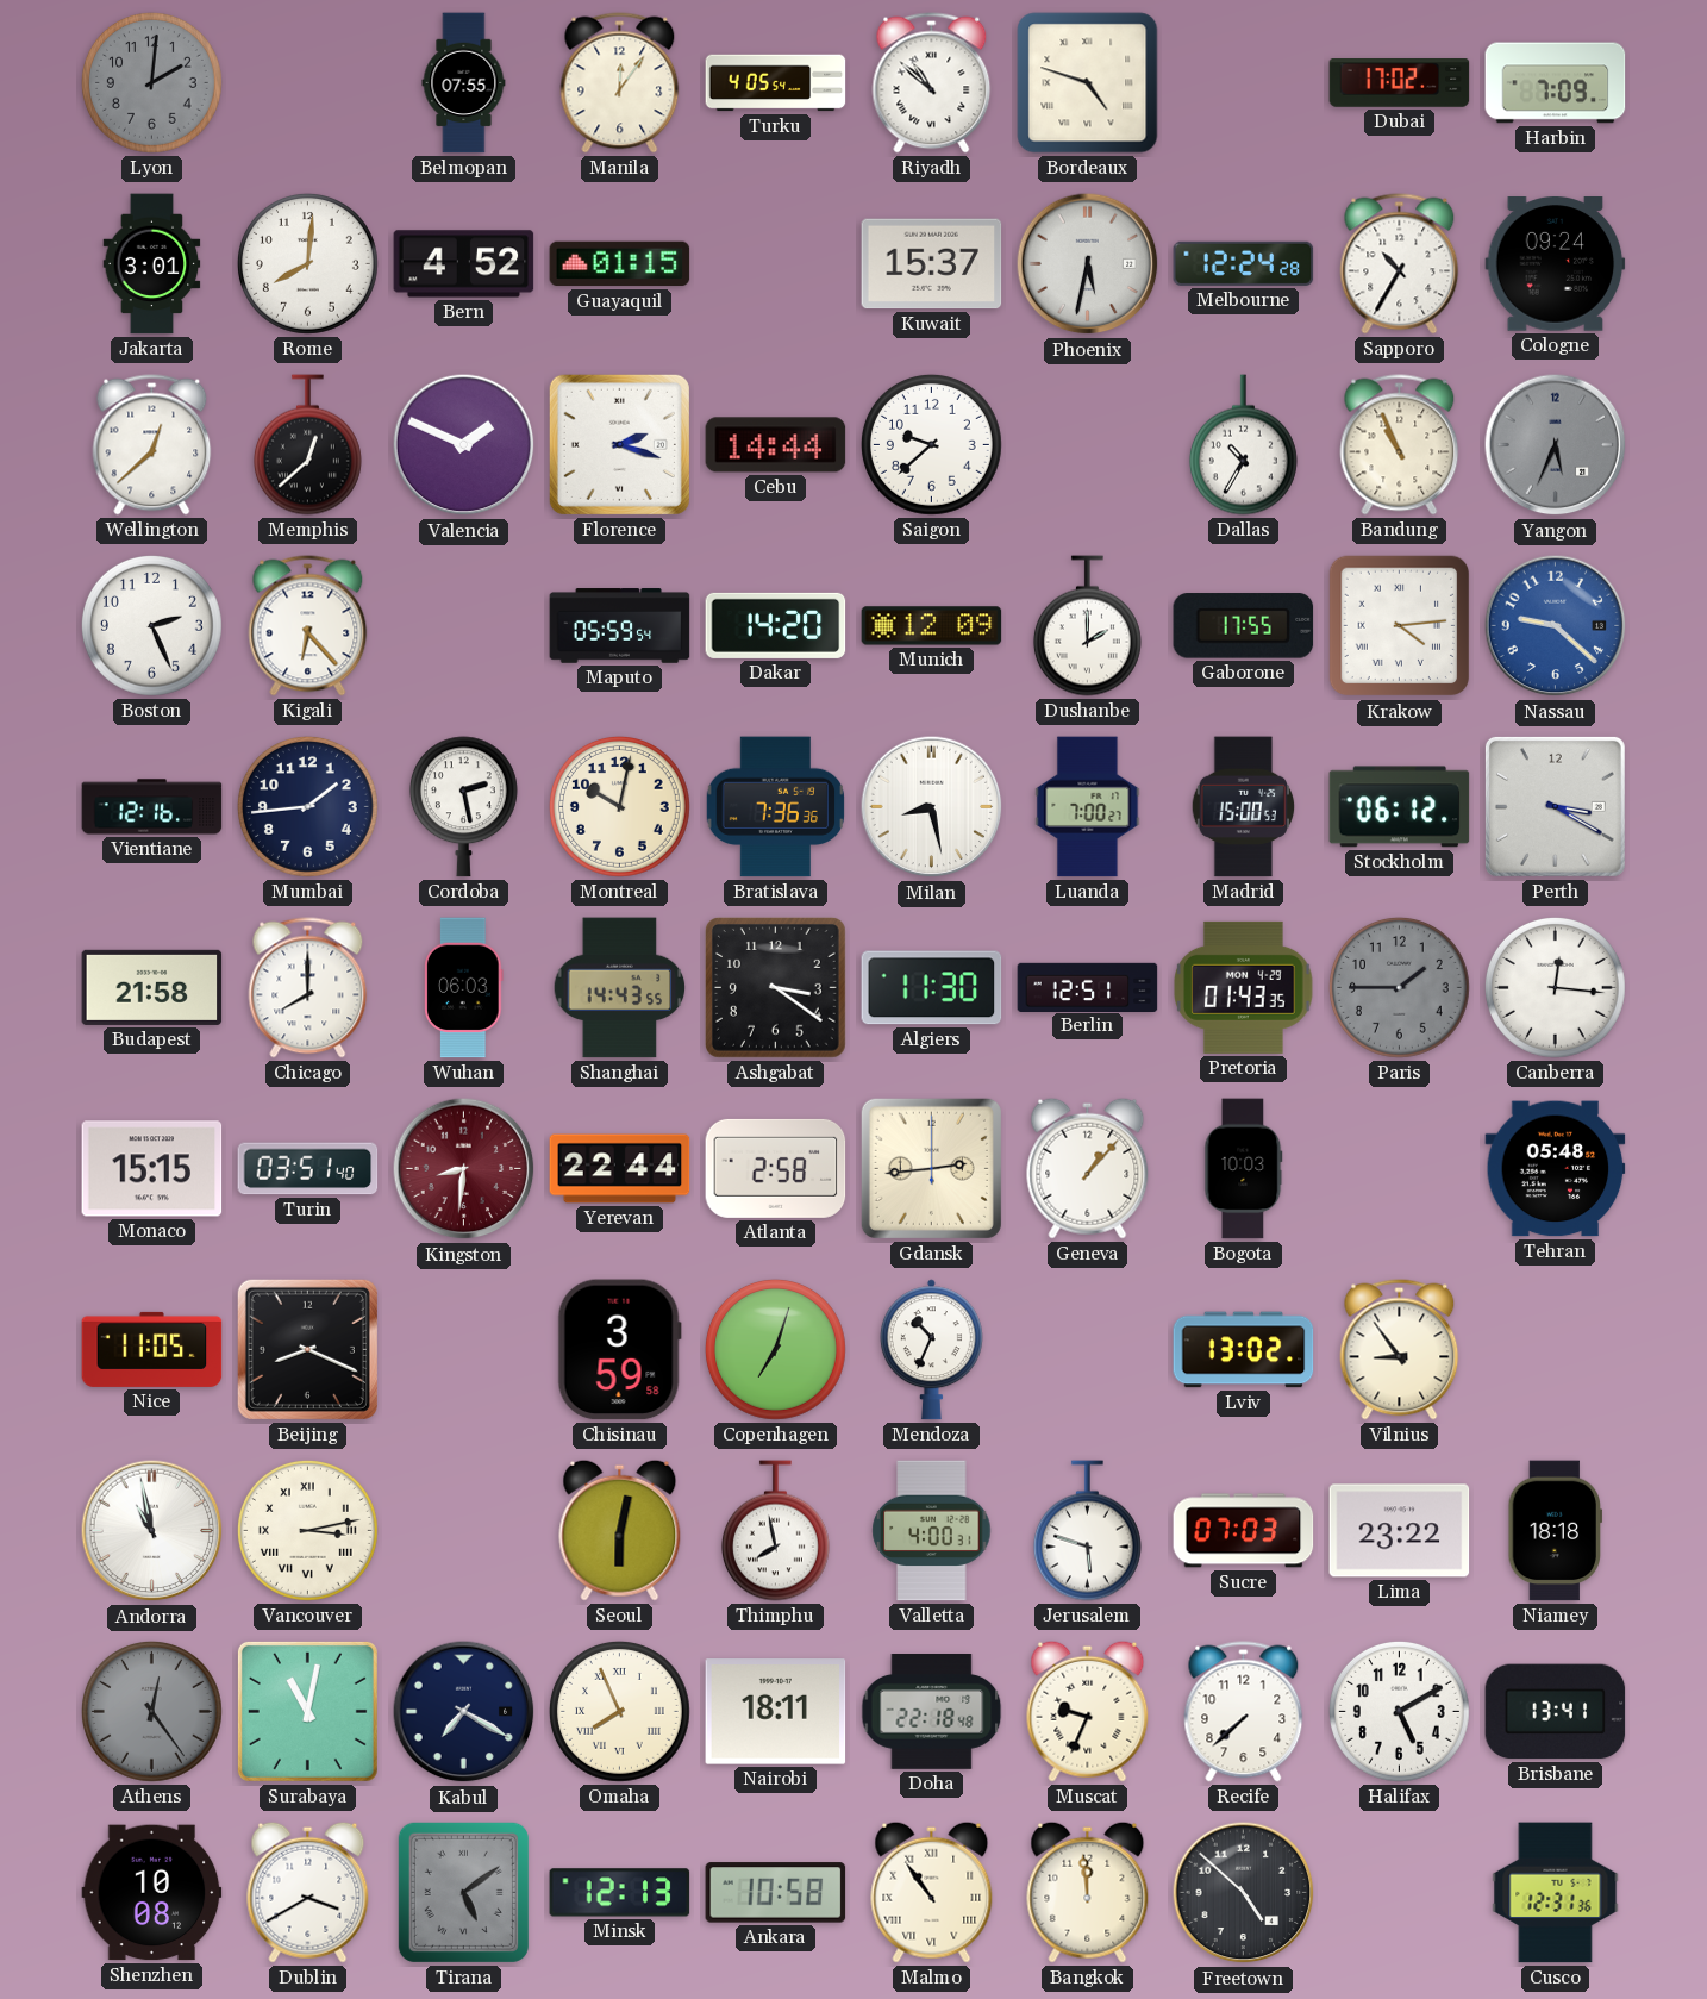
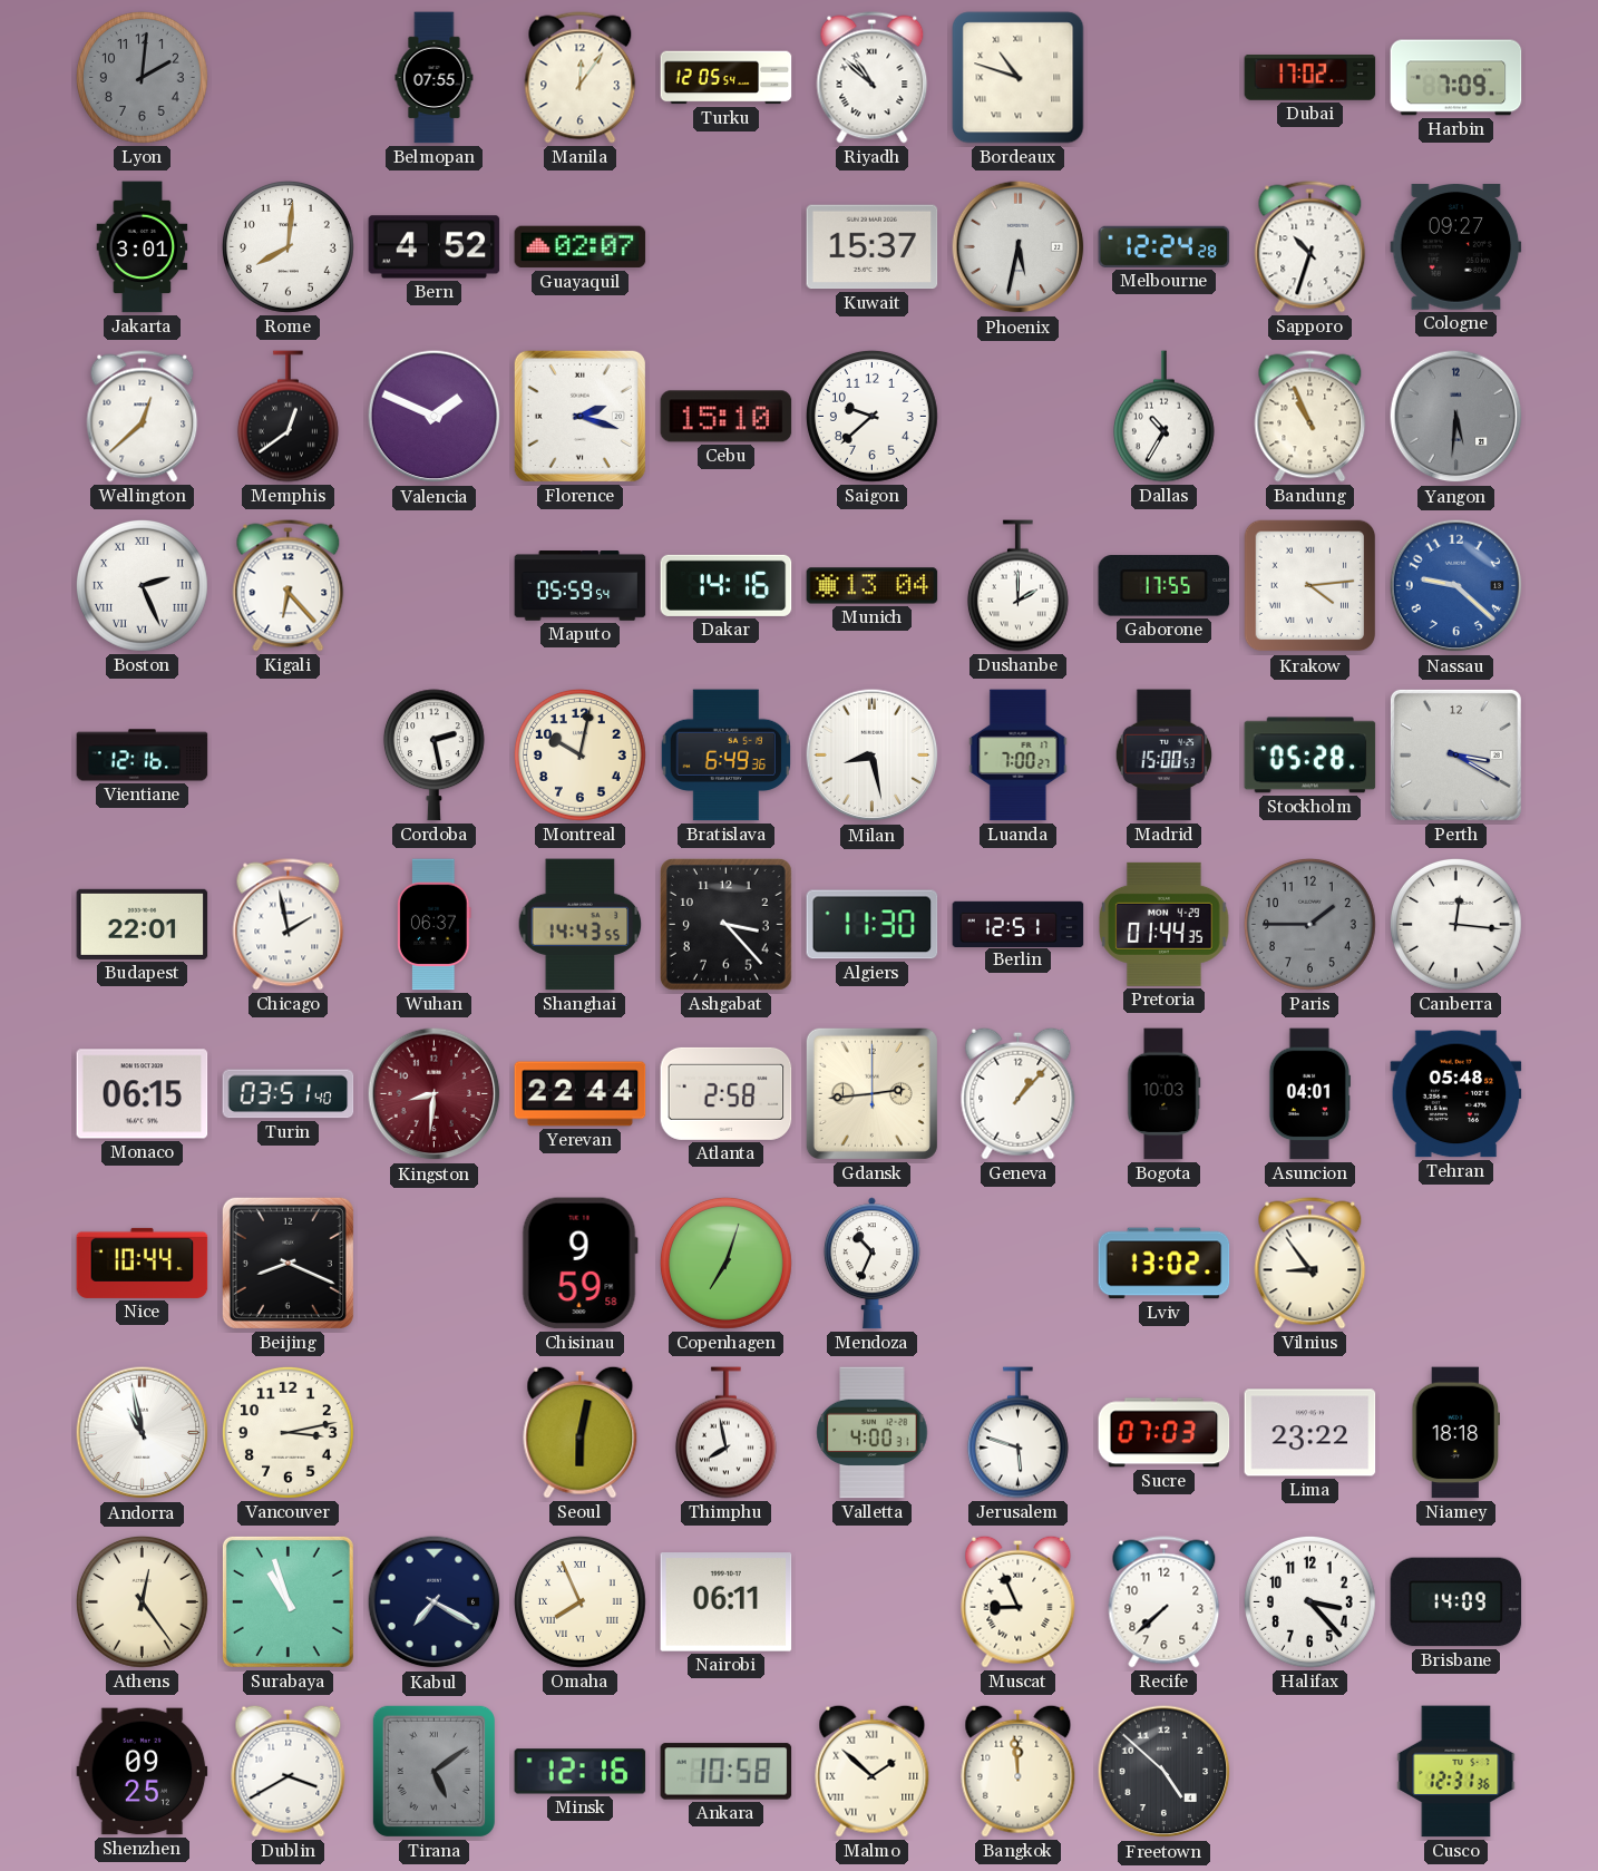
Turku: 4:05 -> 12:05 (727, 78)
Bordeaux: 4:48 -> 10:48 (1019, 78)
Guayaquil: 01:15 -> 02:07 (581, 247)
Sapporo: 10:35 -> 10:33 (1310, 247)
Cologne: 09:24 -> 09:27 (1456, 247)
Memphis: 12:38 -> 12:39 (288, 417)
Cebu: 14:44 -> 15:10 (727, 417)
Yangon: 5:34 -> 5:31 (1456, 417)
Boston numerals: Arabic -> Roman (142, 585)
Dakar: 14:20 -> 14:16 (727, 585)
Munich: 12:09 -> 13:04 (873, 586)
Mumbai: 1:44 -> none (307, 806)
Bratislava: 7:36 -> 6:49 (725, 756)
Stockholm: 06:12 -> 05:28 (1310, 756)
Budapest: 21:58 -> 22:01 (143, 924)
Chicago: 8:00 -> 1:58 (289, 925)
Wuhan: 06:03 -> 06:37 (435, 925)
Ashgabat: 3:21 -> 3:23 (725, 924)
Pretoria: 01:43 -> 01:44 (1165, 924)
Monaco: 15:15 -> 06:15 (143, 1094)
Asuncion: none -> 04:01 (1309, 1094)
Nice: 11:05 -> 10:44 (143, 1263)
Chisinau: 3:59 -> 9:59 (579, 1264)
Vancouver numerals: Roman -> Arabic (288, 1432)
Athens dial: grey -> cream (142, 1601)
Surabaya: 11:02 -> 10:57 (288, 1601)
Nairobi: 18:11 -> 06:11 (727, 1602)
Doha: 22:18 -> none (932, 1712)
Muscat: 9:34 -> 8:56 (1019, 1601)
Halifax: 5:10 -> 3:23 (1309, 1601)
Brisbane: 13:41 -> 14:09 (1456, 1602)
Shenzhen: 10:08 -> 09:25 (143, 1772)
Minsk: 12:13 -> 12:16 (581, 1772)
Malmo: 10:54 -> 1:52 (873, 1771)
